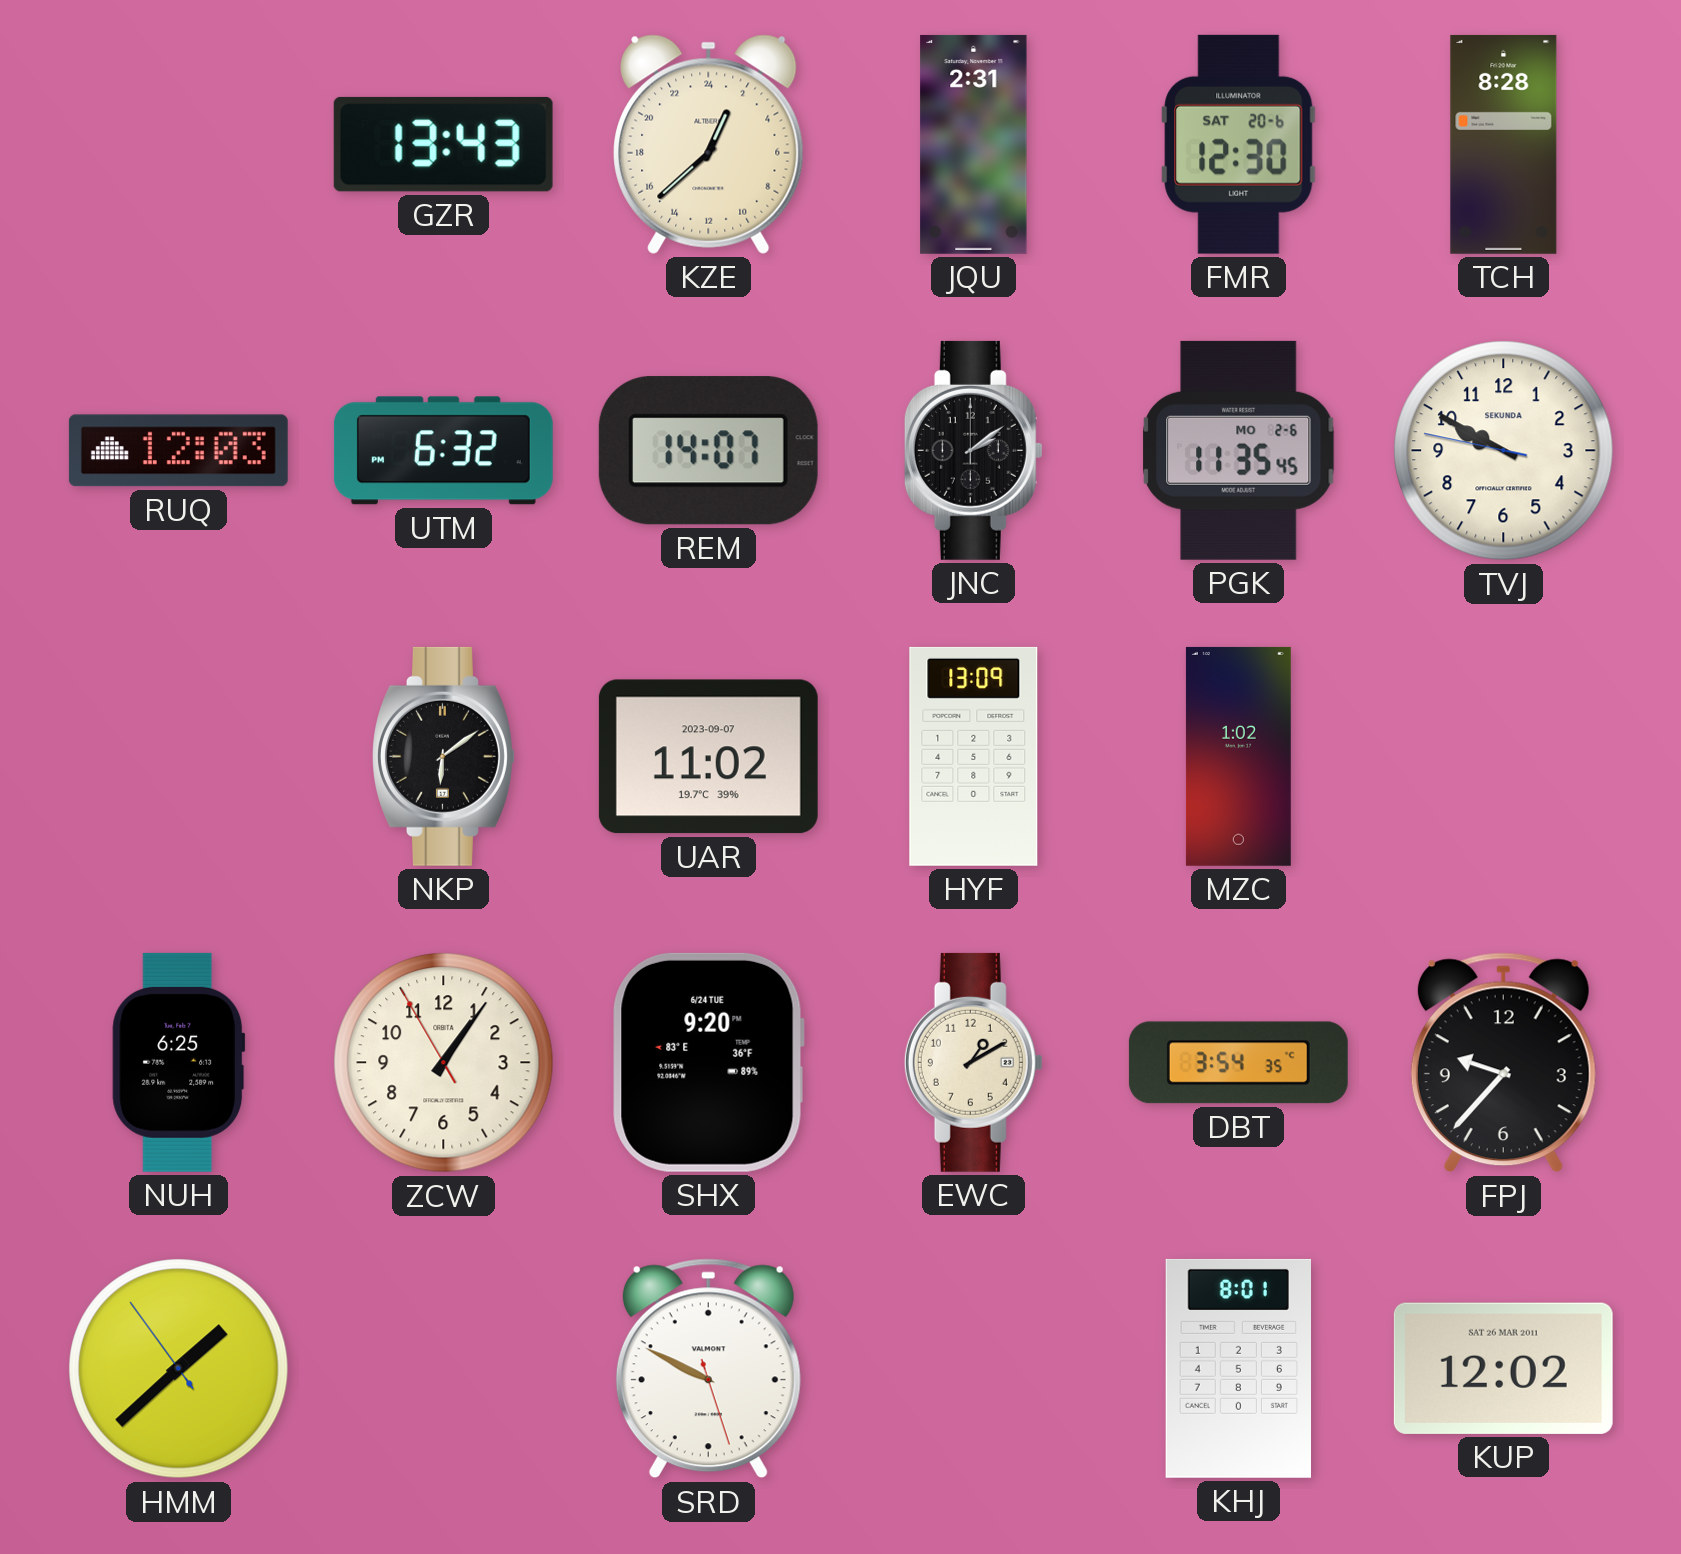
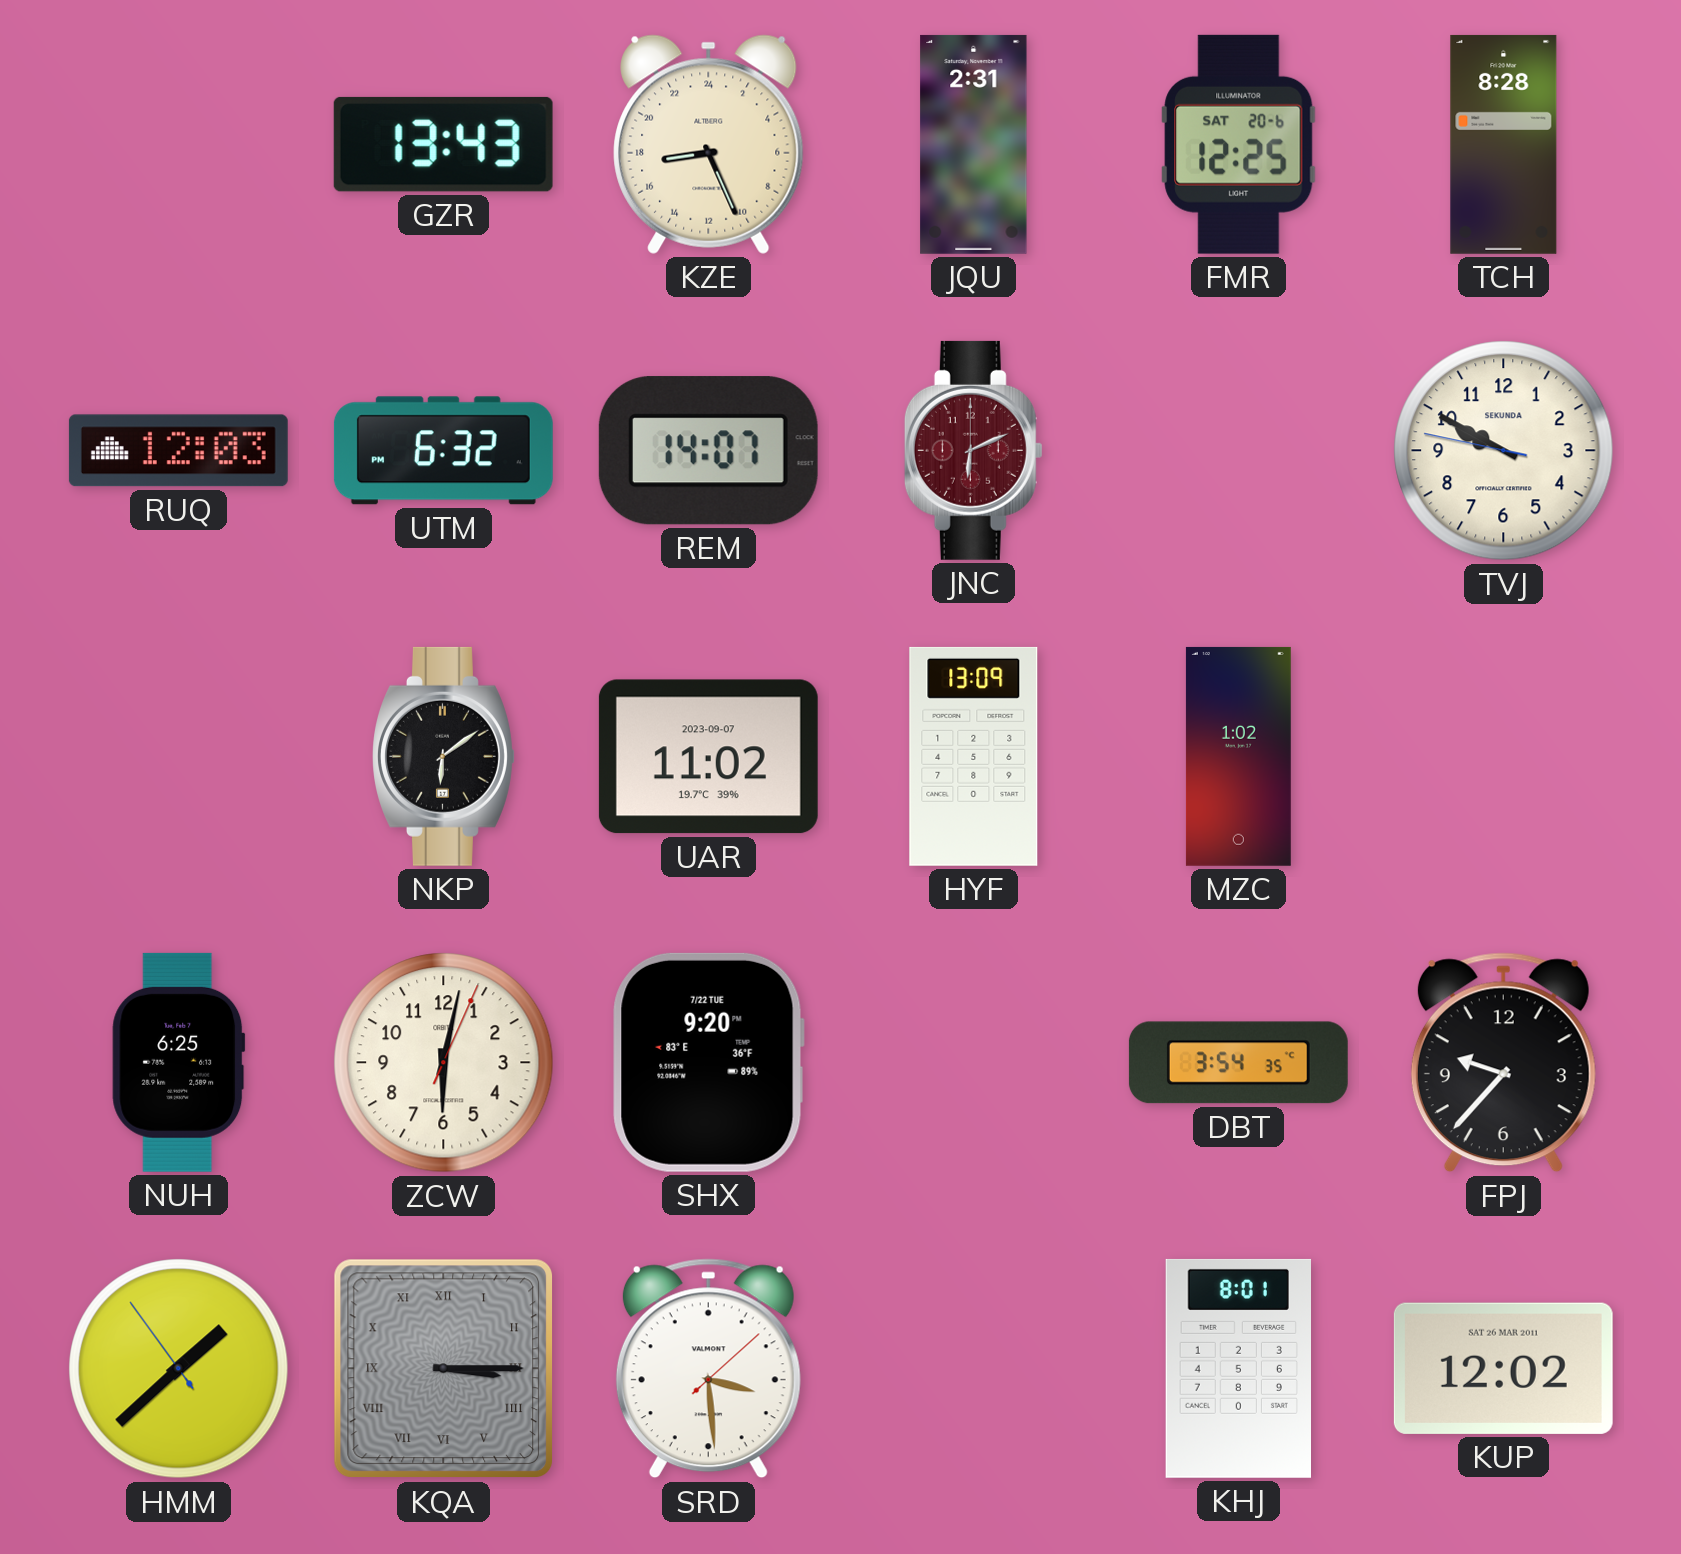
KZE: 1:38 -> 17:26 (709, 144)
FMR: 12:30 -> 12:25 (1239, 144)
JNC: 2:09 -> 6:11 (973, 450)
JNC dial: black -> burgundy (973, 450)
PGK: 11:35 -> none (1239, 450)
ZCW: 1:05 -> 6:02 (444, 1063)
SHX date: 6/24 TUE -> 7/22 TUE (708, 1062)
EWC: 1:10 -> none (973, 1062)
KQA: none -> 3:15 (444, 1369)
SRD: 9:49 -> 3:29 (708, 1369)
